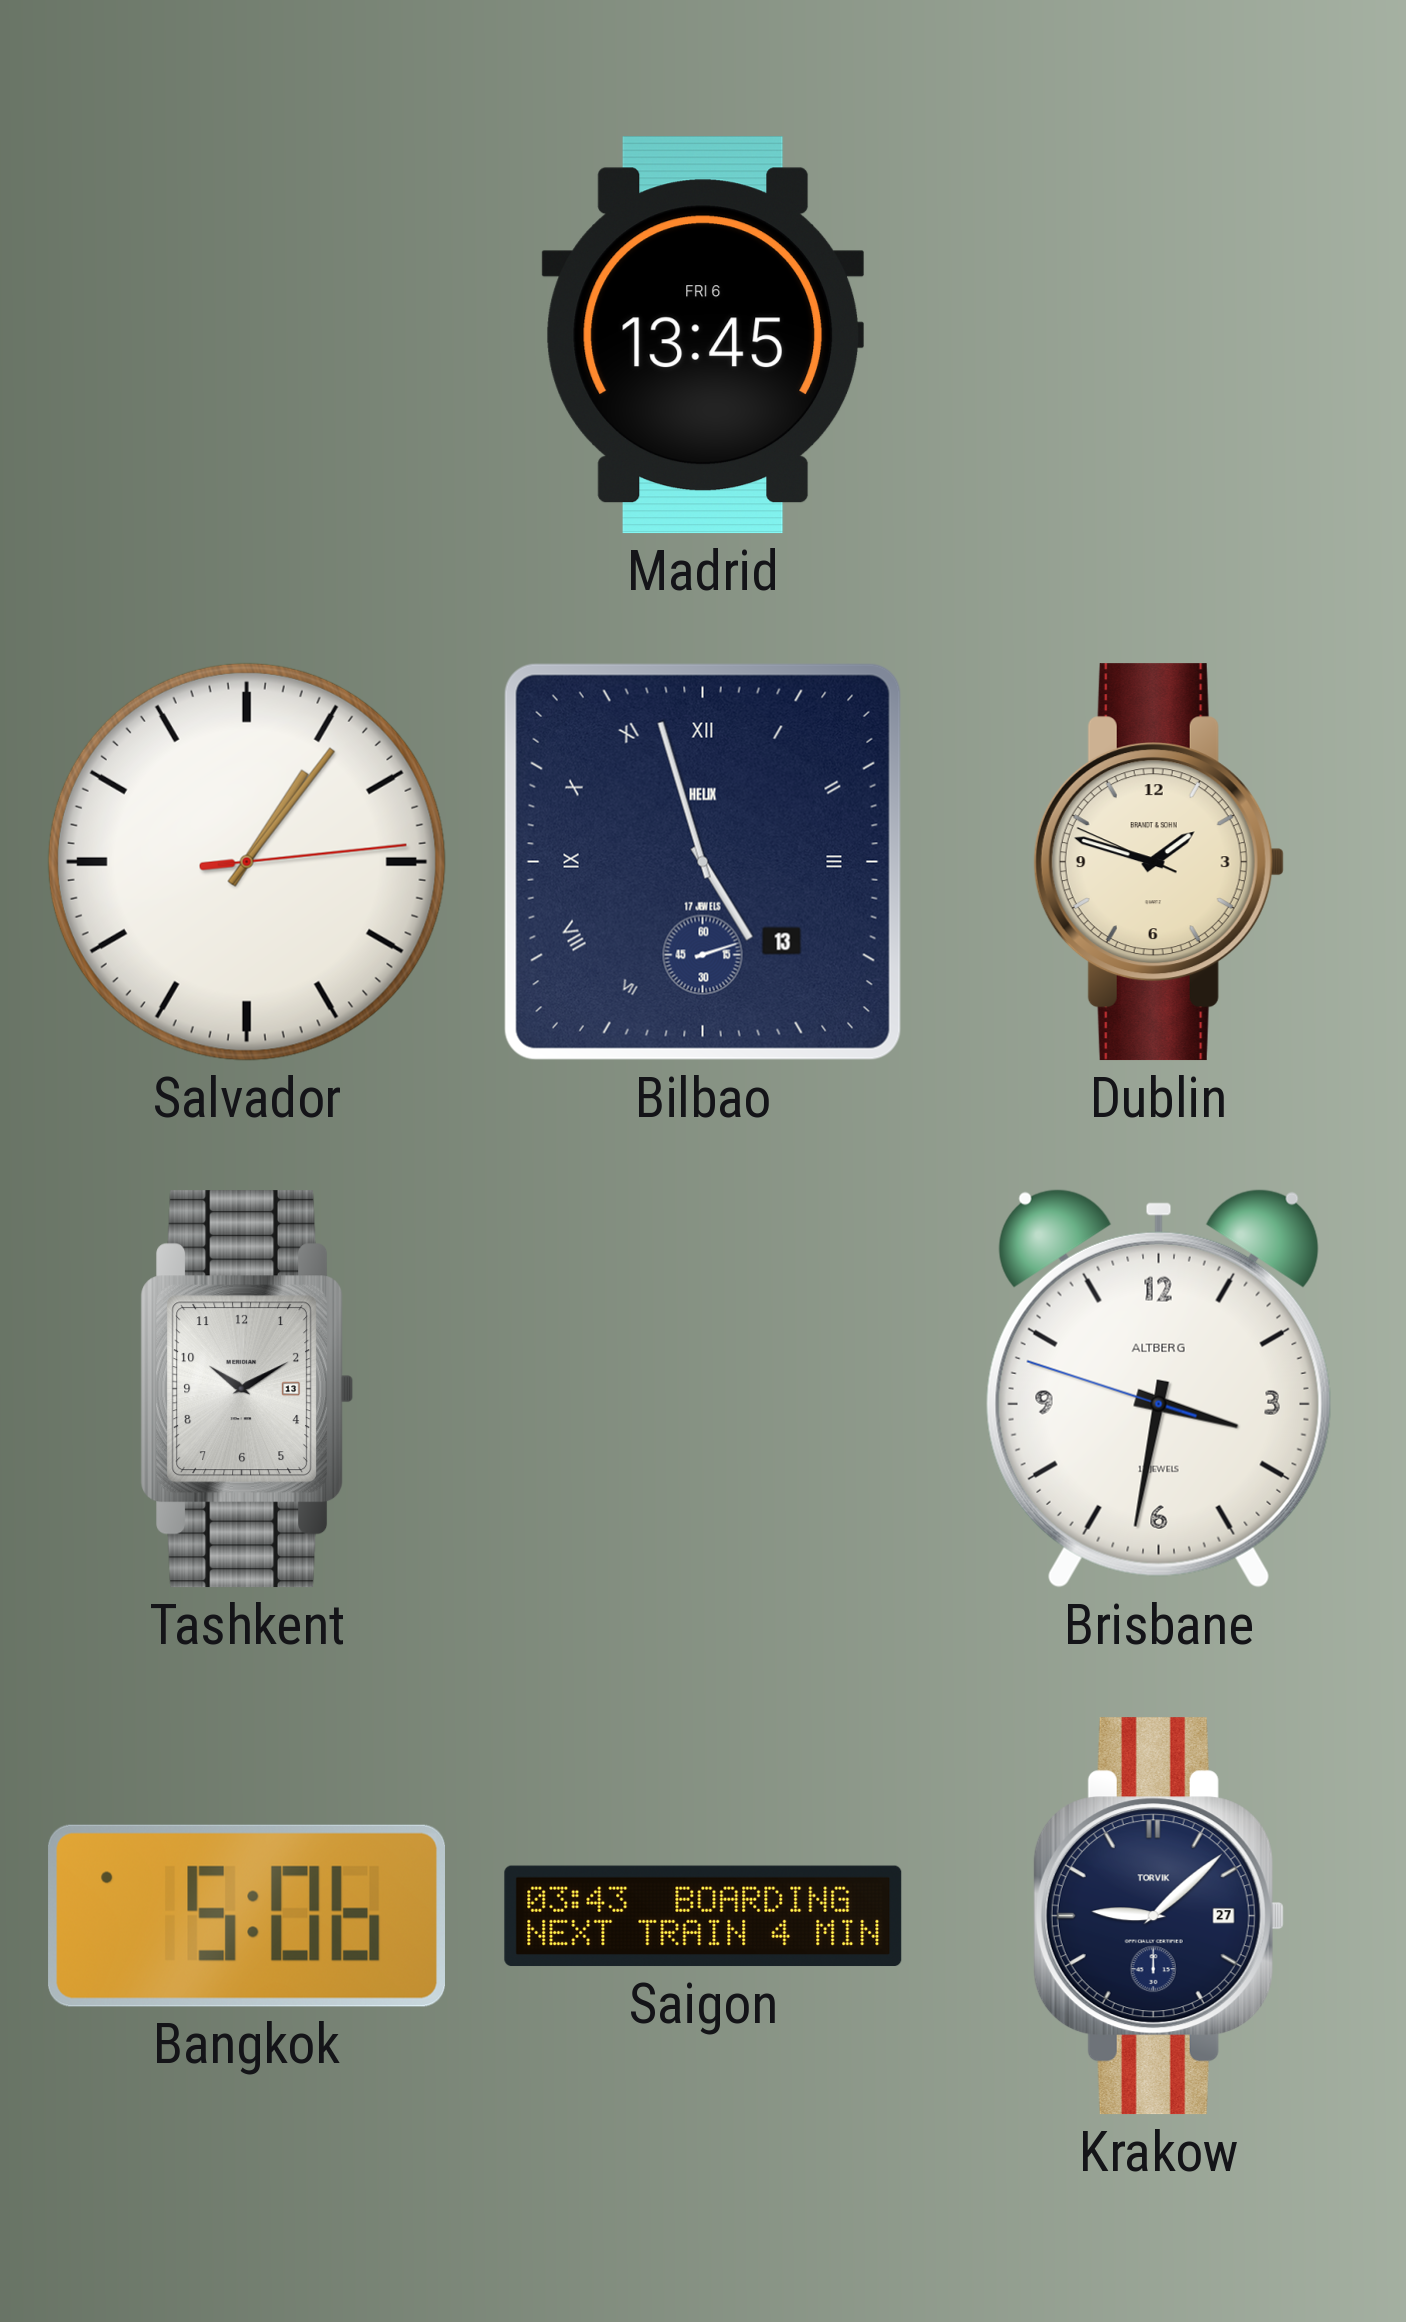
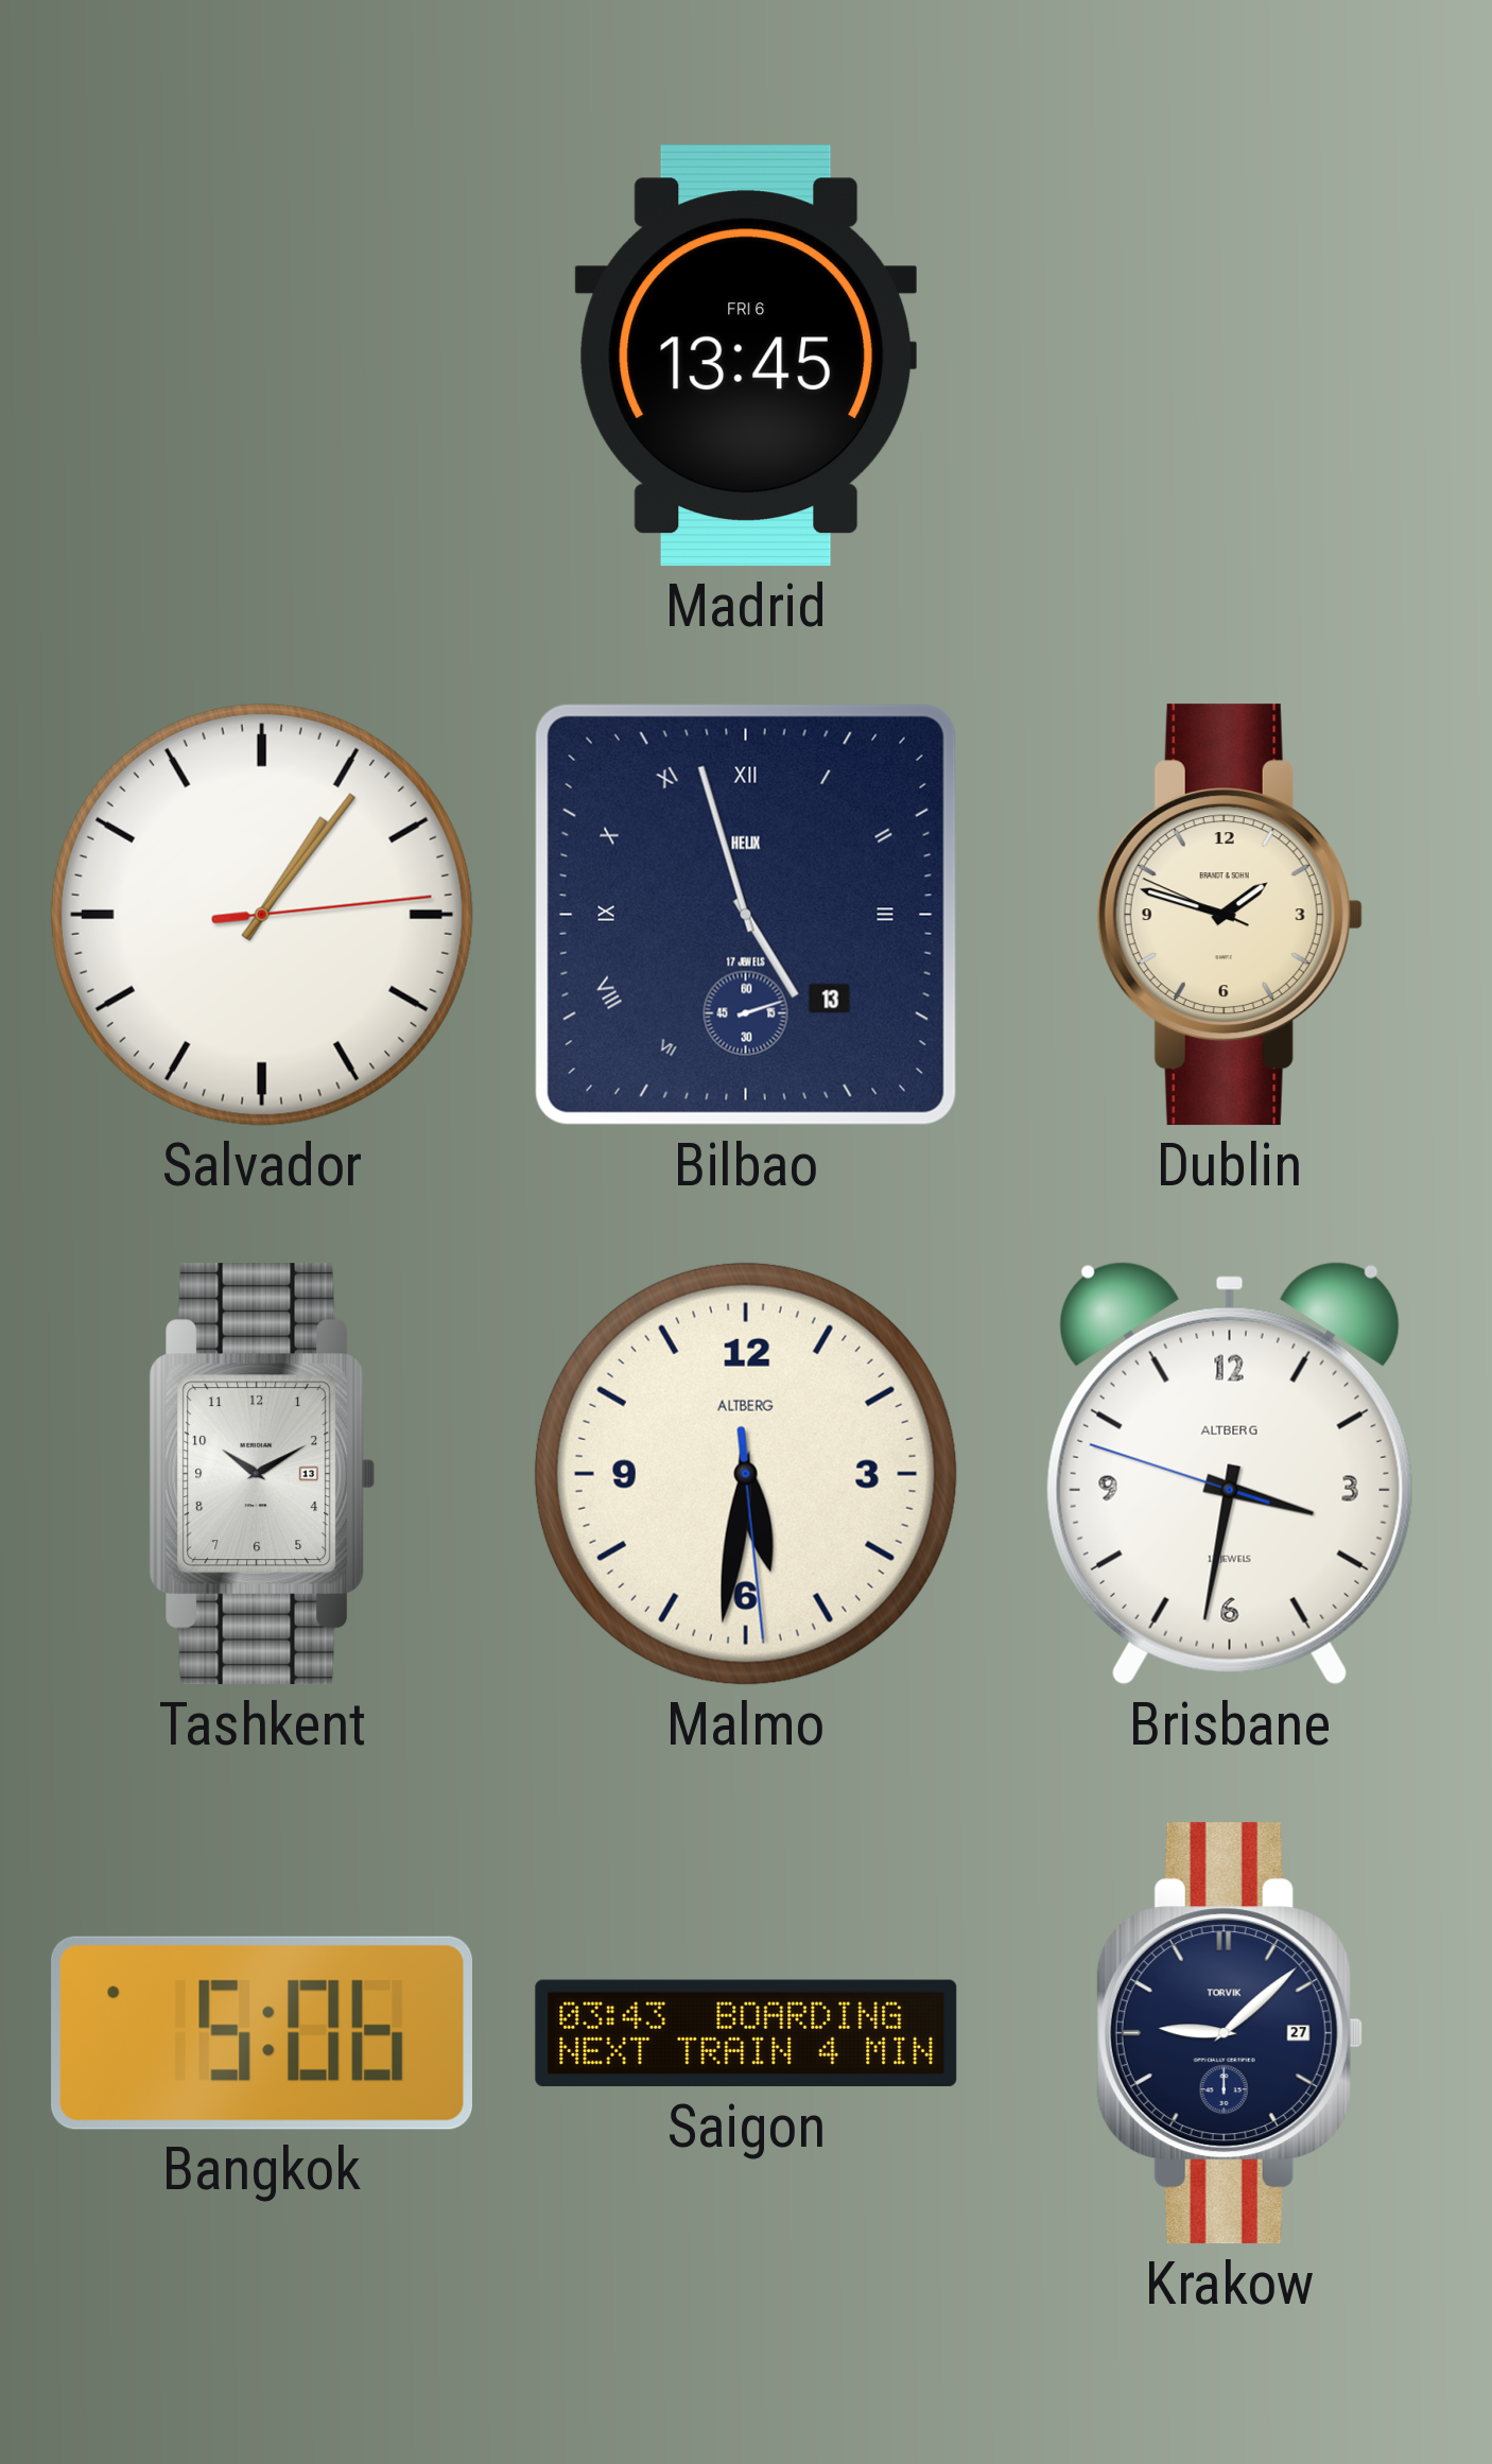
Malmo: none -> 5:31 (746, 1474)
